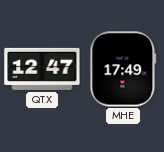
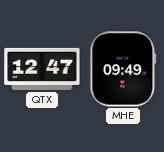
MHE: 17:49 -> 09:49 (123, 69)
